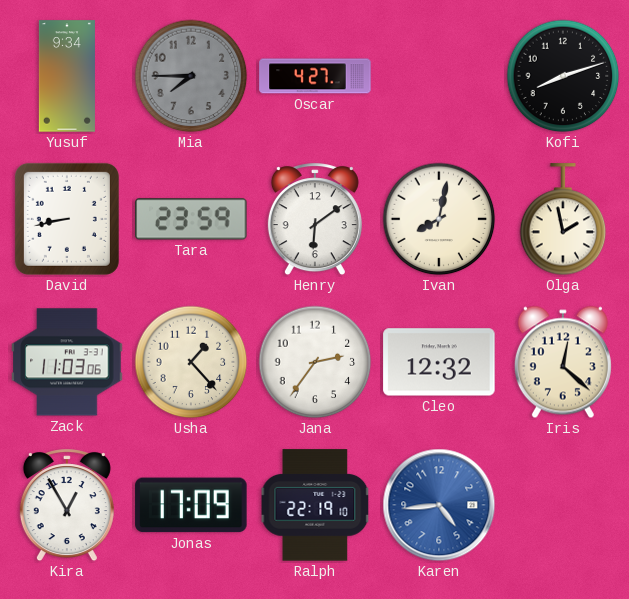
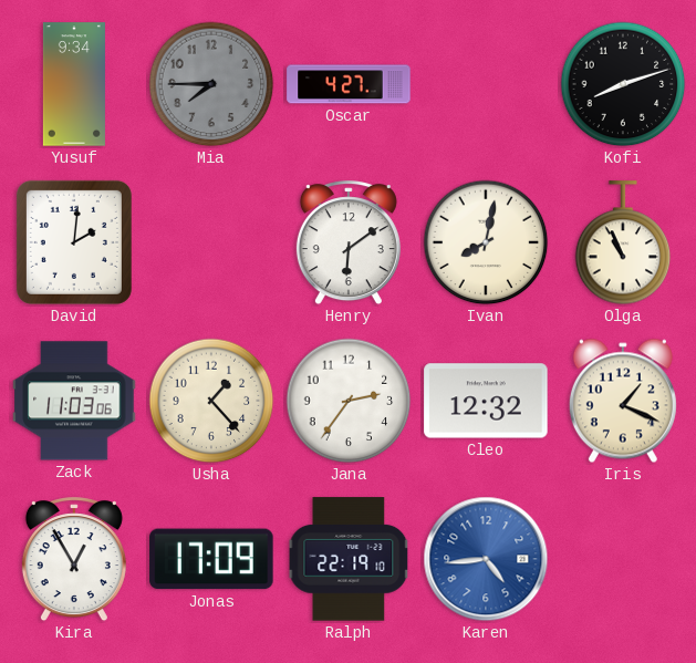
David: 8:43 -> 2:01 (74, 242)
Tara: 23:59 -> none (191, 219)
Olga: 1:58 -> 10:56 (623, 244)
Iris: 12:22 -> 1:19 (623, 401)
